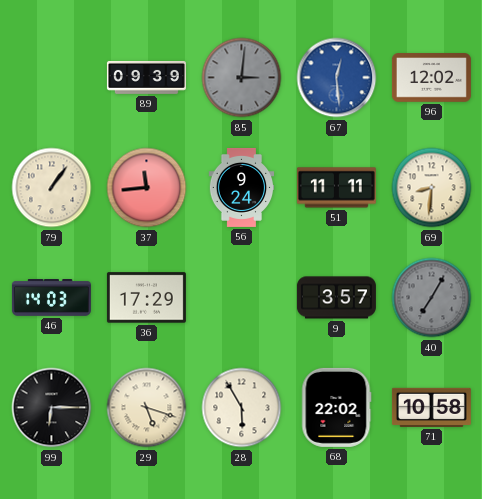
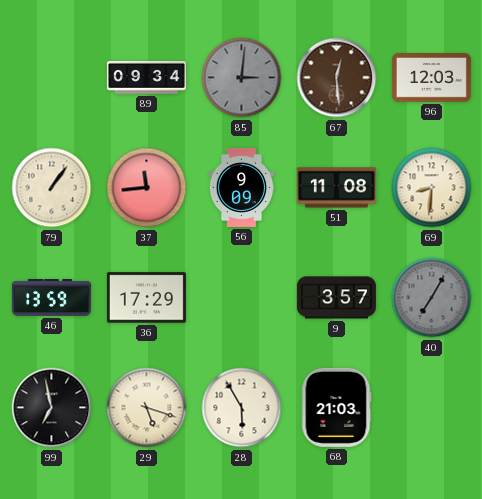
89: 09:39 -> 09:34 (146, 77)
67 dial: blue -> brown (337, 78)
96: 12:02 -> 12:03 (431, 78)
56: 9:24 -> 9:09 (242, 187)
51: 11:11 -> 11:08 (336, 188)
46: 14:03 -> 13:59 (51, 298)
99: 6:15 -> 6:58 (52, 408)
68: 22:02 -> 21:03 (337, 407)
71: 10:58 -> none (431, 407)
